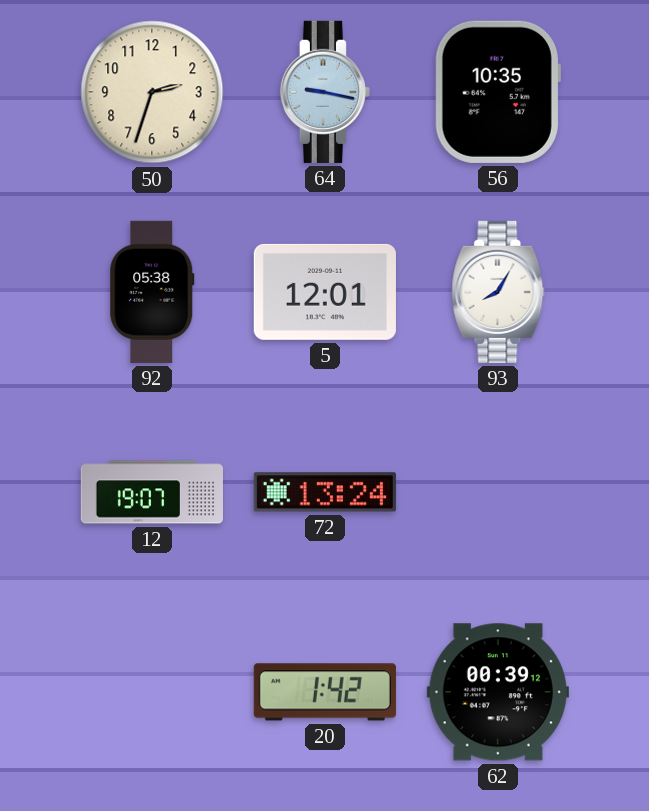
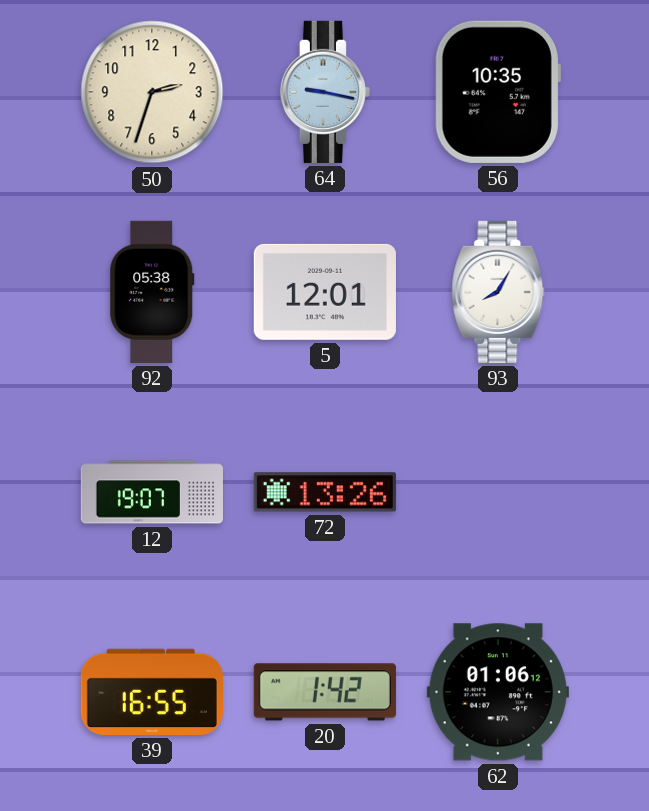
72: 13:24 -> 13:26 (325, 492)
39: none -> 16:55 (152, 692)
62: 00:39 -> 01:06 (498, 692)
